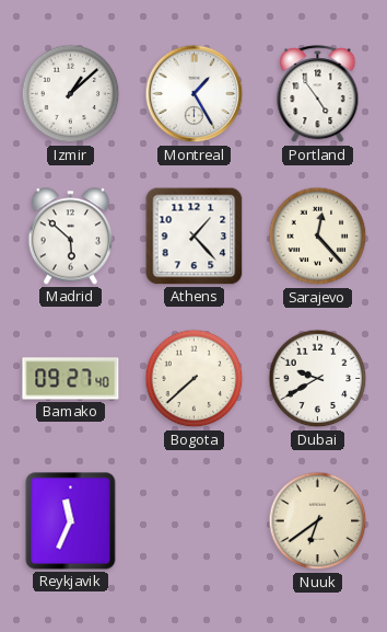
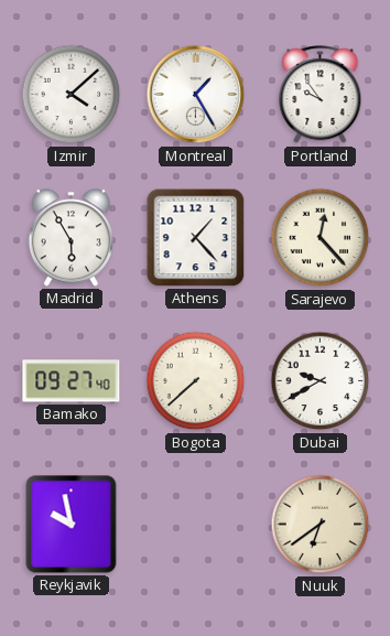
Izmir: 1:08 -> 4:08 (72, 95)
Portland: 4:54 -> 9:54 (321, 95)
Madrid: 5:52 -> 5:55 (71, 238)
Reykjavik: 11:34 -> 9:58 (72, 525)
